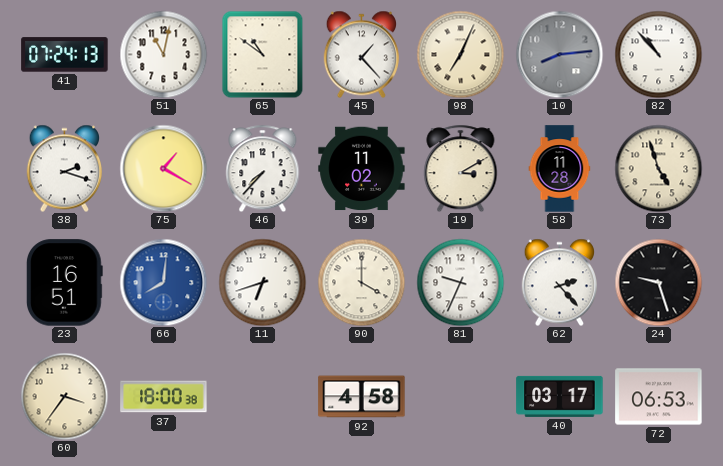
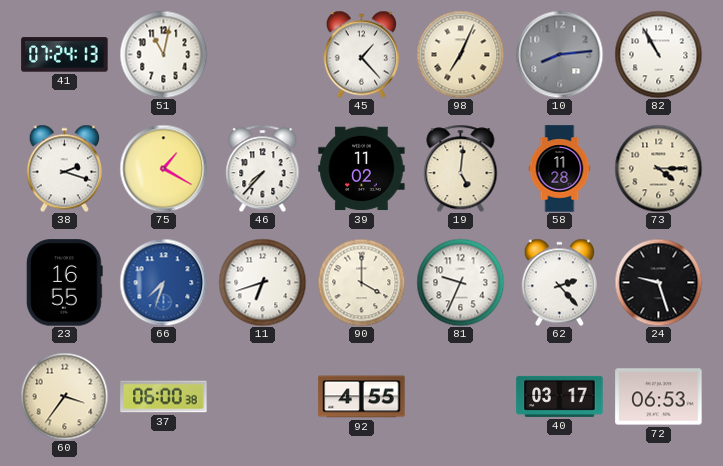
65: 10:51 -> none (263, 54)
82: 10:53 -> 10:55 (658, 54)
19: 3:10 -> 5:01 (461, 168)
73: 4:57 -> 4:15 (658, 168)
23: 16:51 -> 16:55 (64, 283)
66: 8:01 -> 7:33 (163, 282)
37: 18:00 -> 06:00 (164, 397)
92: 4:58 -> 4:55 (362, 397)
